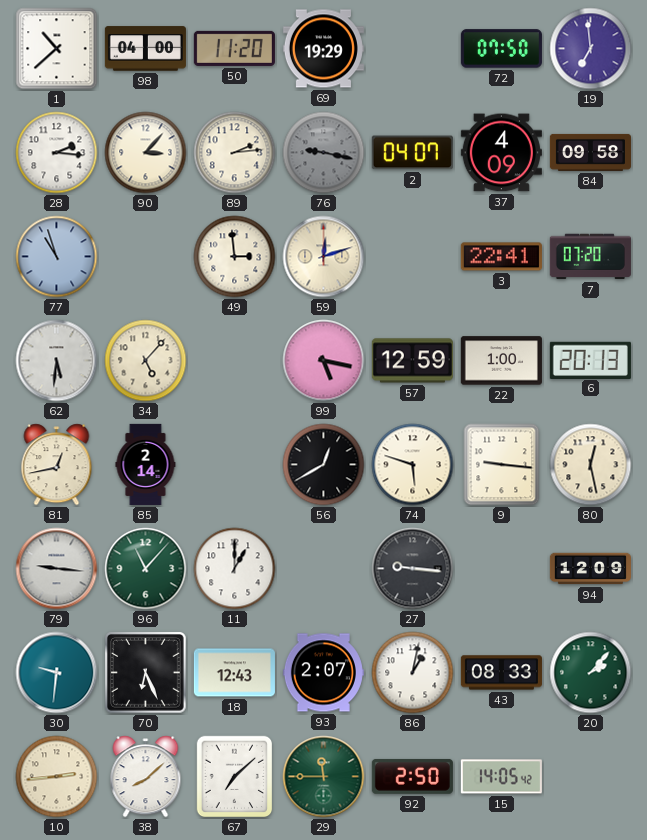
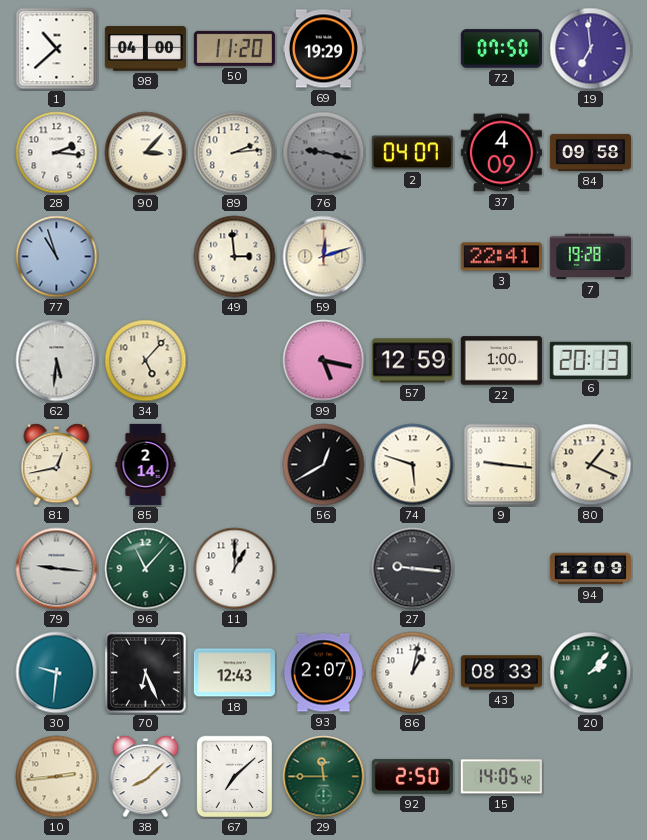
7: 07:20 -> 19:28 (590, 257)
80: 12:28 -> 1:19 (591, 465)
